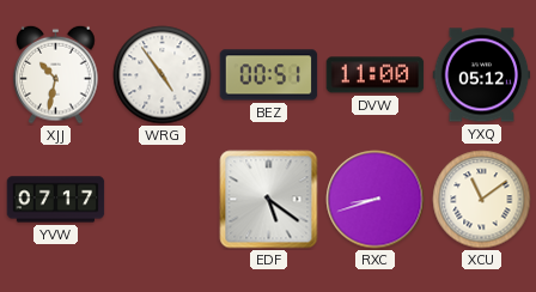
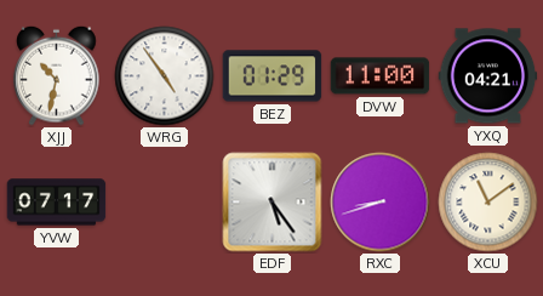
BEZ: 00:51 -> 01:29 (273, 76)
YXQ: 05:12 -> 04:21 (488, 76)
EDF: 5:21 -> 5:24 (273, 203)
